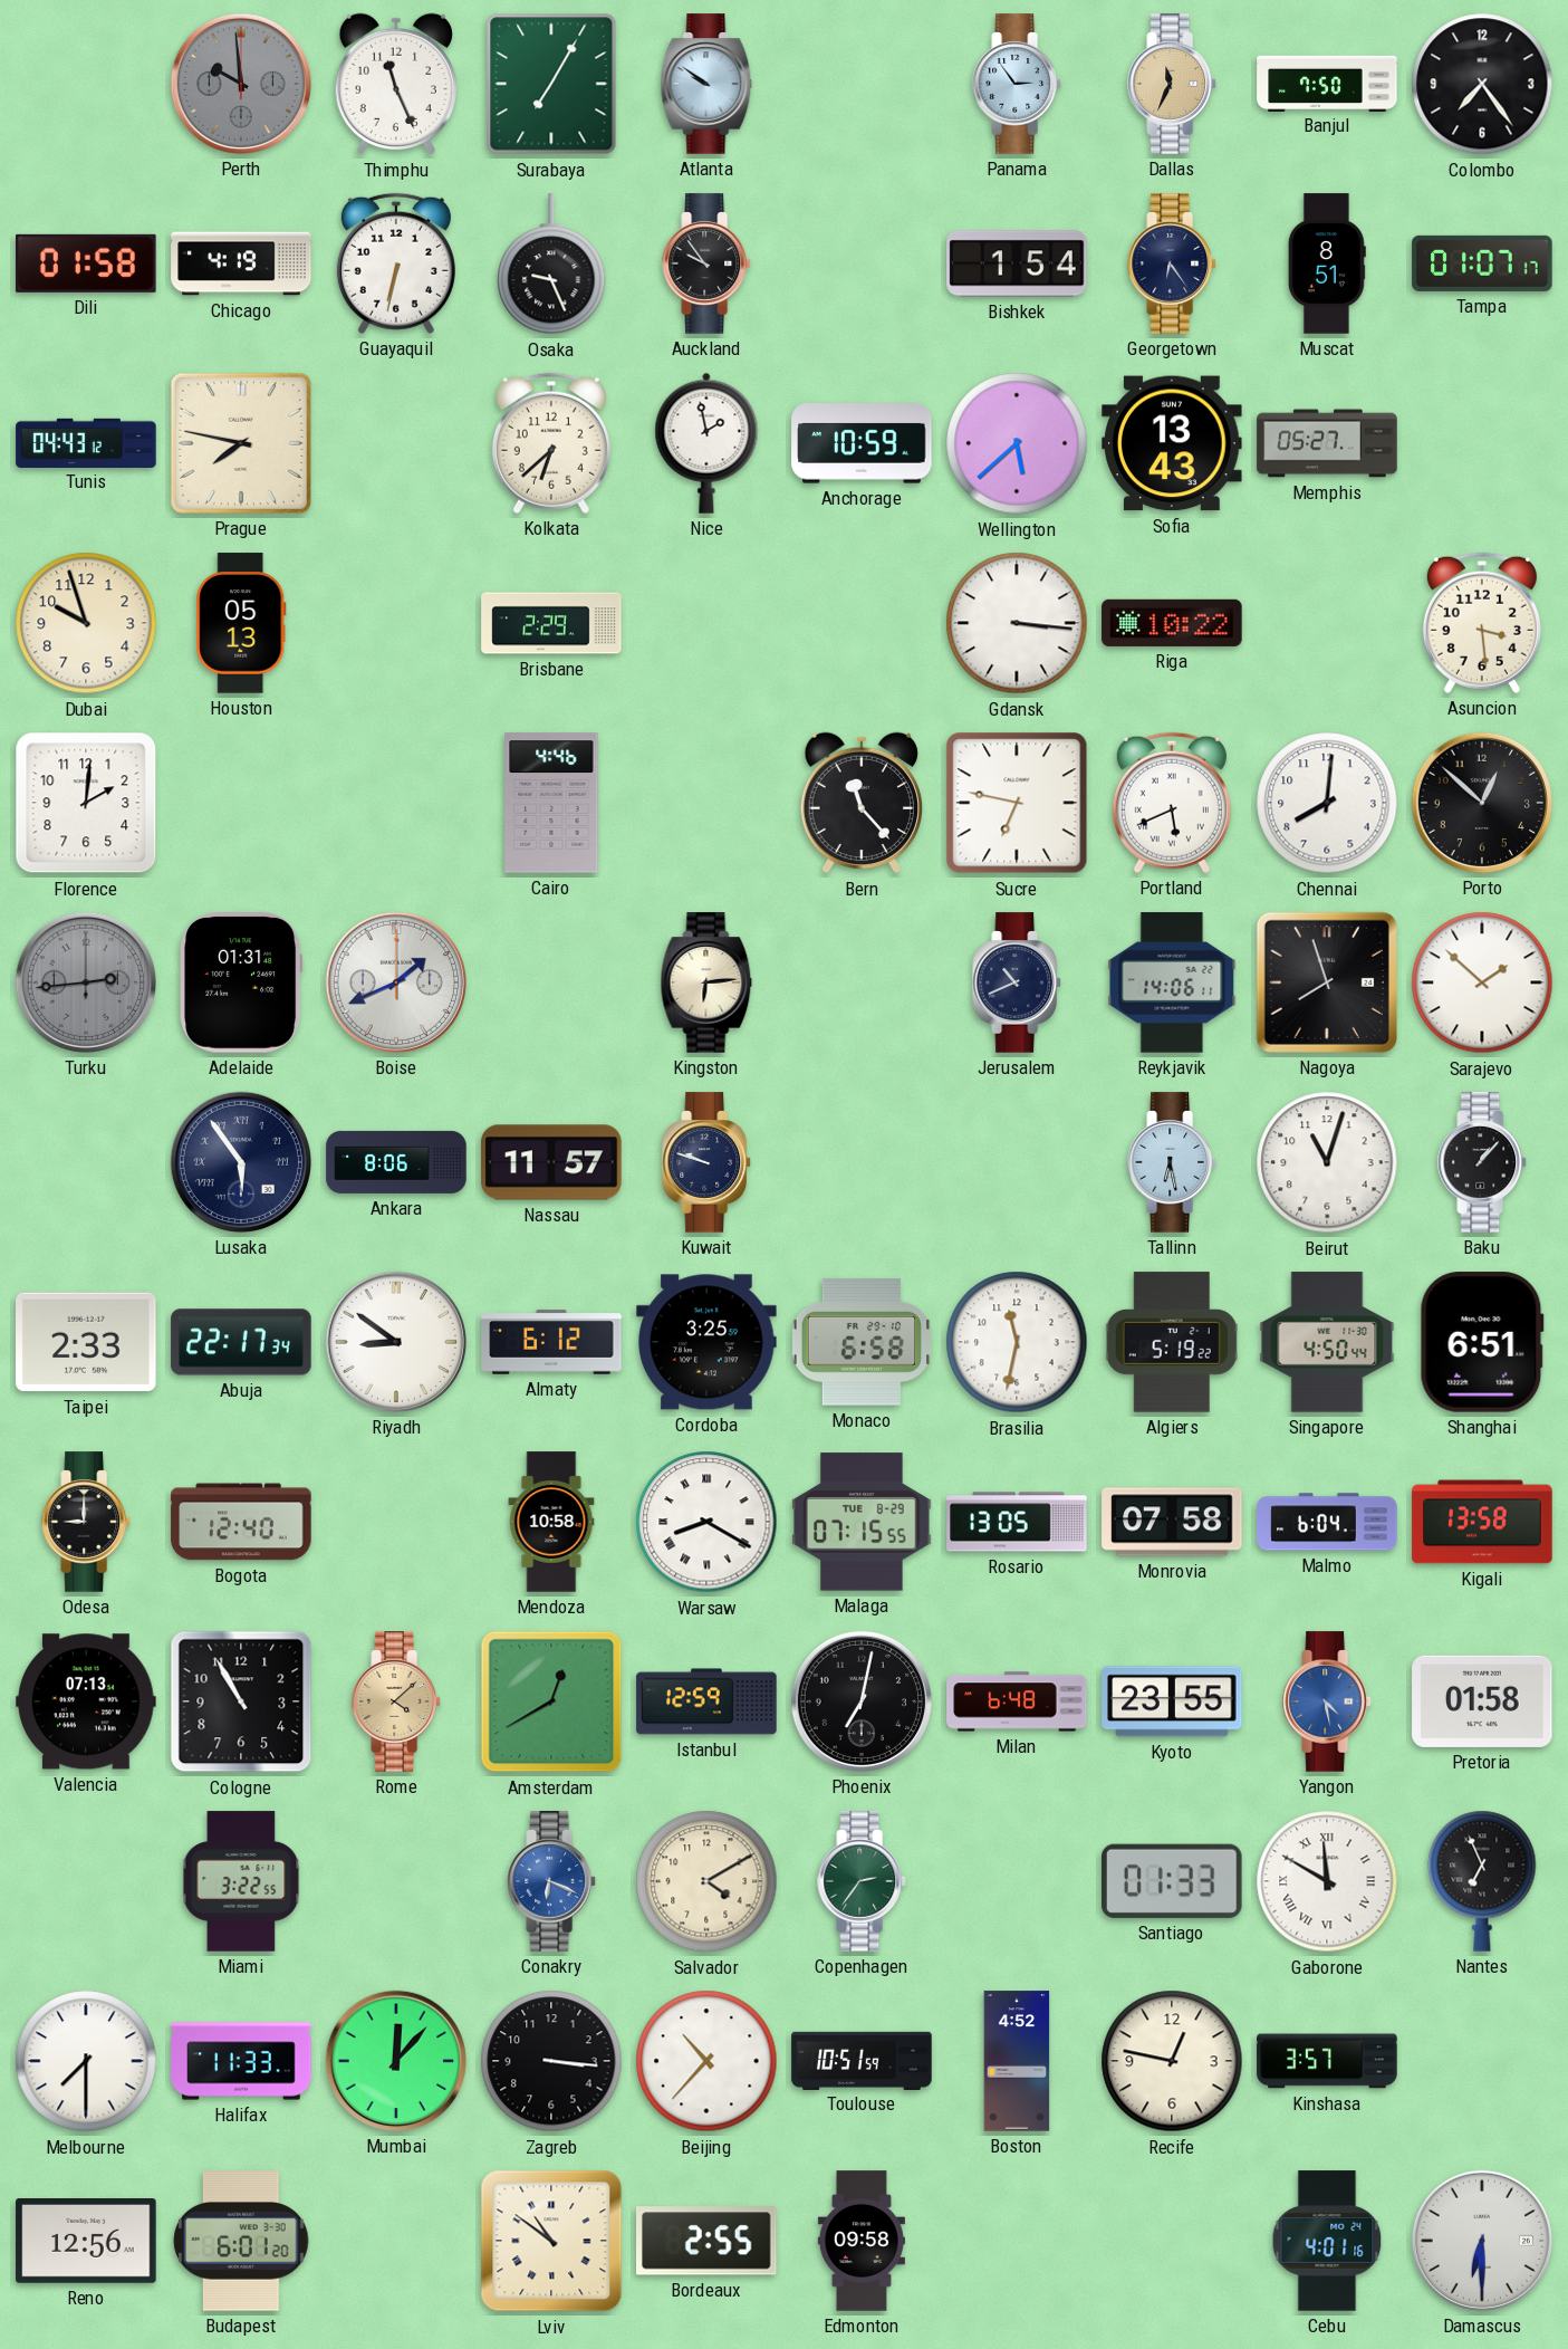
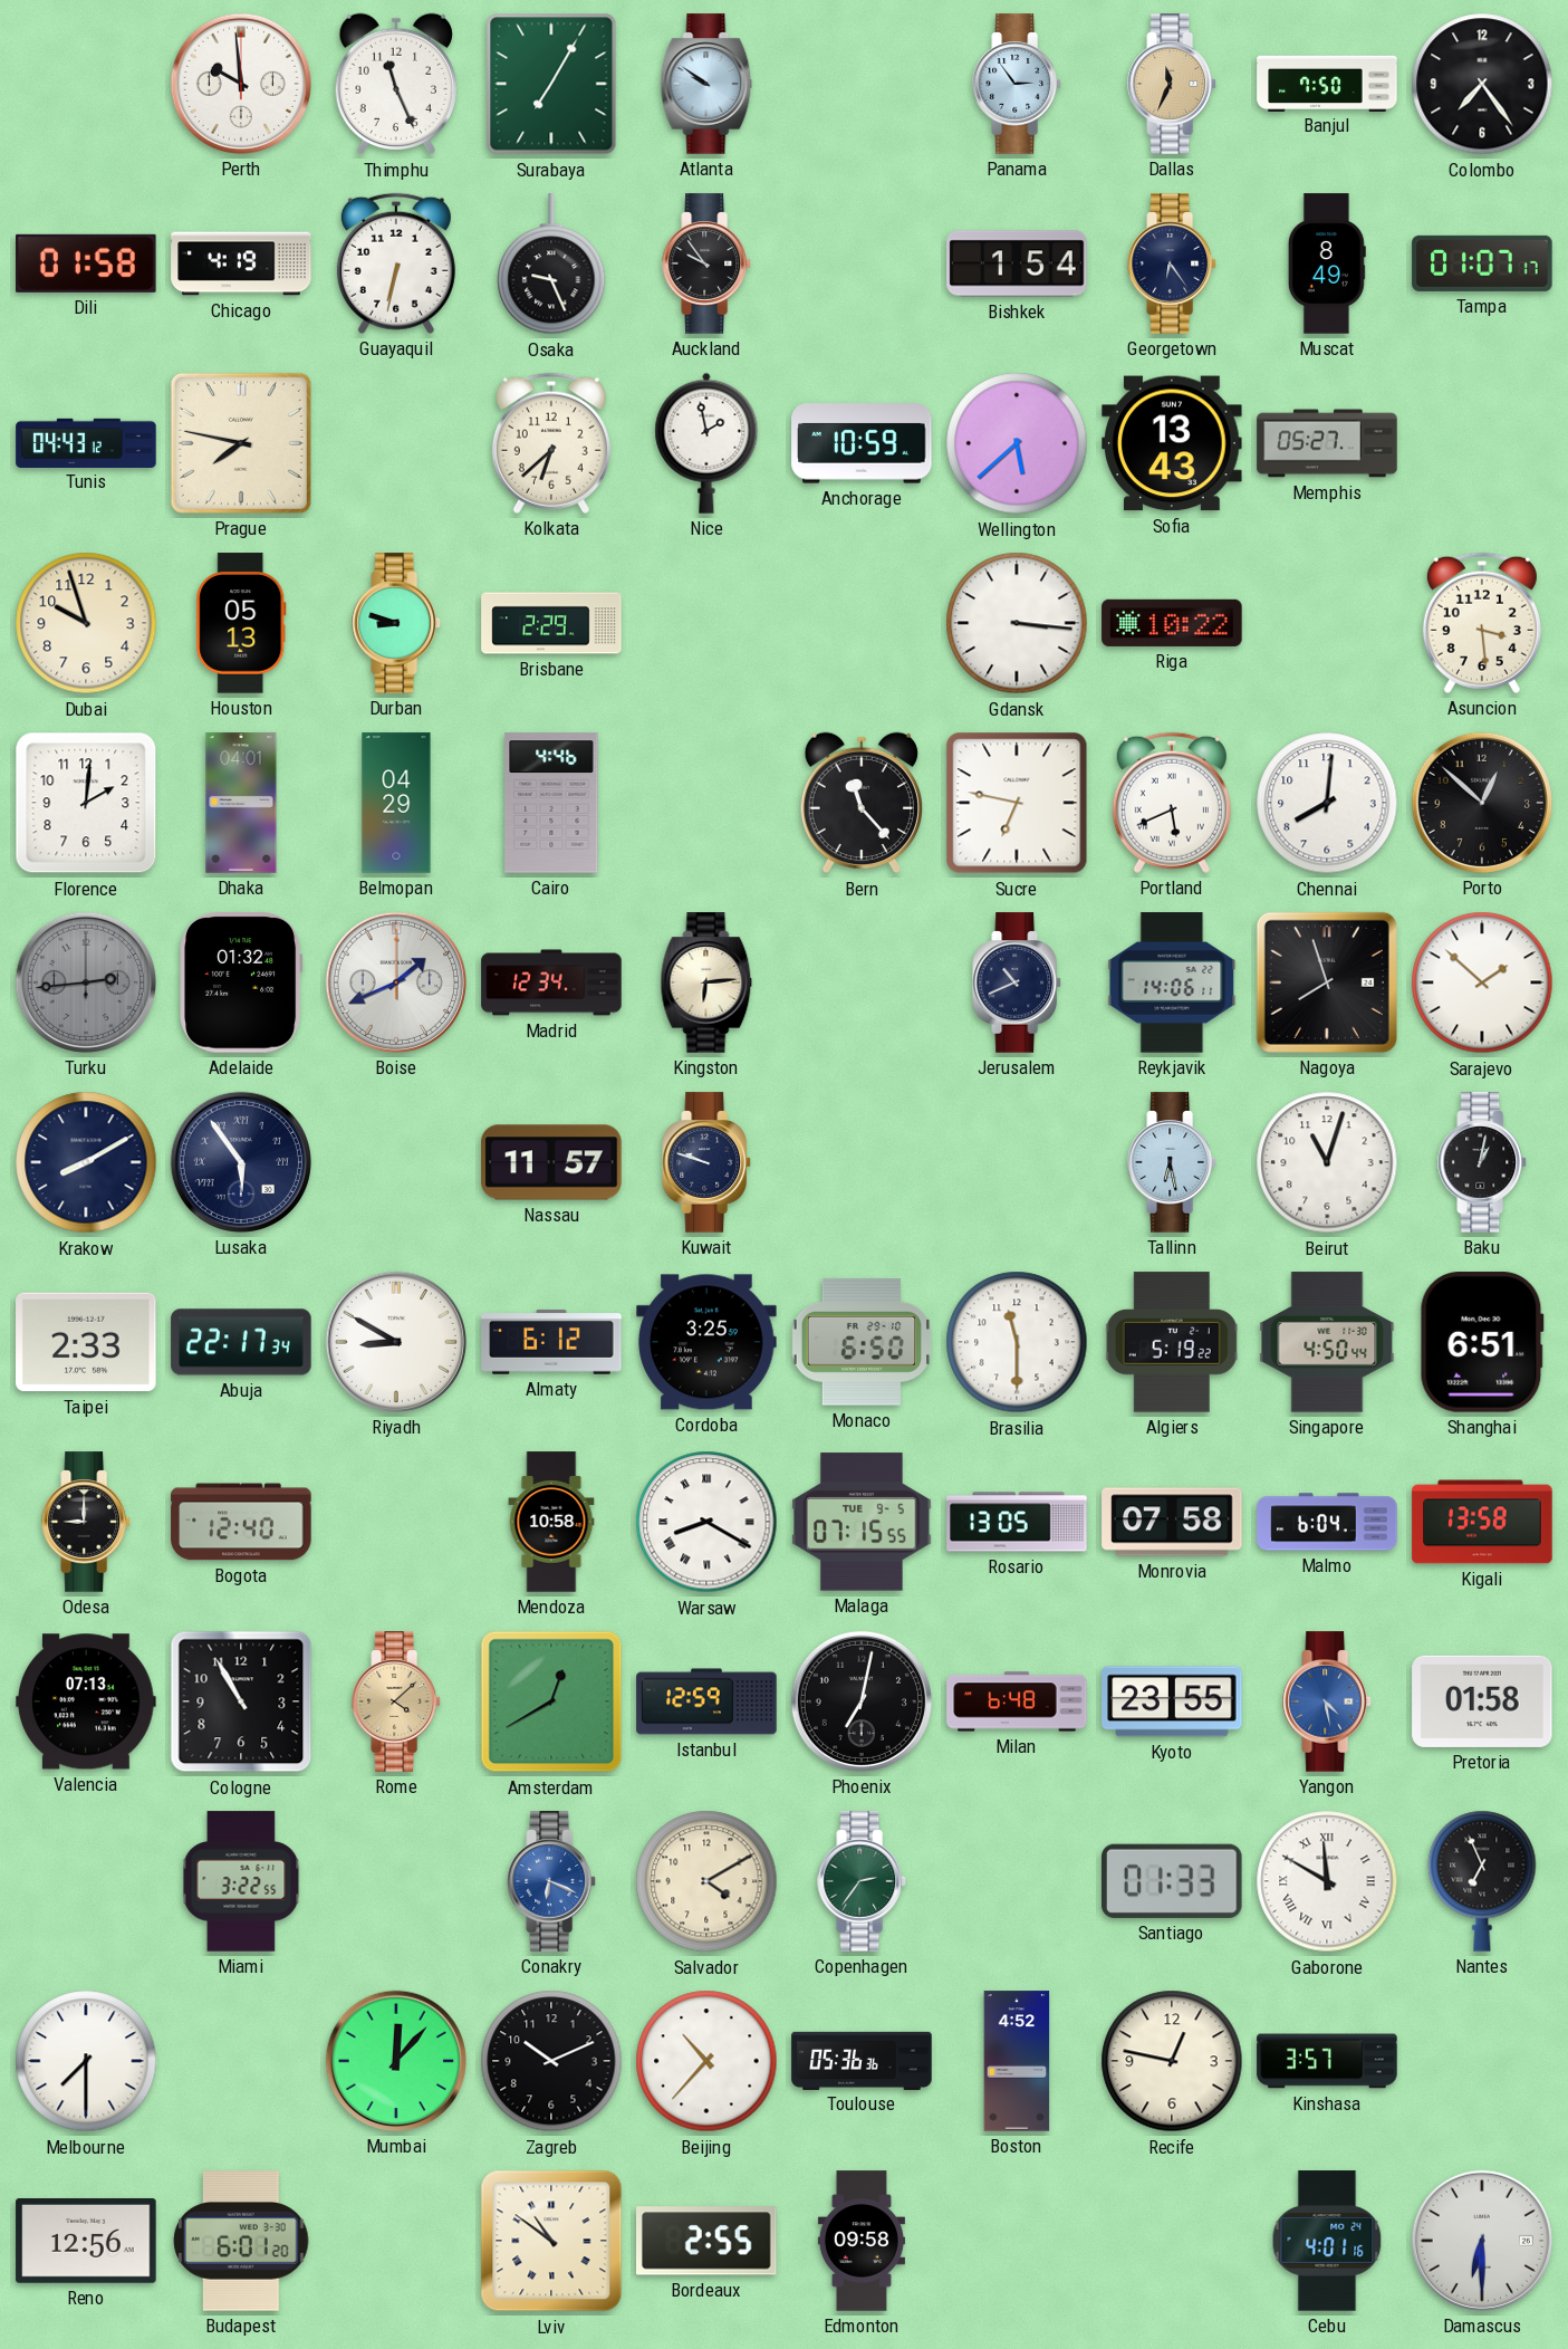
Perth dial: grey -> white (241, 84)
Muscat: 8:51 -> 8:49 (1327, 263)
Durban: none -> 8:48 (397, 623)
Dhaka: none -> 04:01 (241, 803)
Belmopan: none -> 04:29 (396, 803)
Adelaide: 01:31 -> 01:32 (241, 982)
Madrid: none -> 12:34 (551, 982)
Krakow: none -> 8:10 (86, 1162)
Ankara: 8:06 -> none (396, 1162)
Baku: 1:07 -> 1:02 (1483, 1162)
Riyadh: 8:51 -> 8:50 (396, 1342)
Monaco: 6:58 -> 6:50 (862, 1342)
Brasilia: 11:32 -> 11:30 (1017, 1342)
Malaga date: TUE 8-29 -> TUE 9-5 (862, 1522)
Halifax: 11:33 -> none (241, 2061)
Zagreb: 3:16 -> 10:11 (551, 2061)
Toulouse: 10:51 -> 05:36 (862, 2060)
